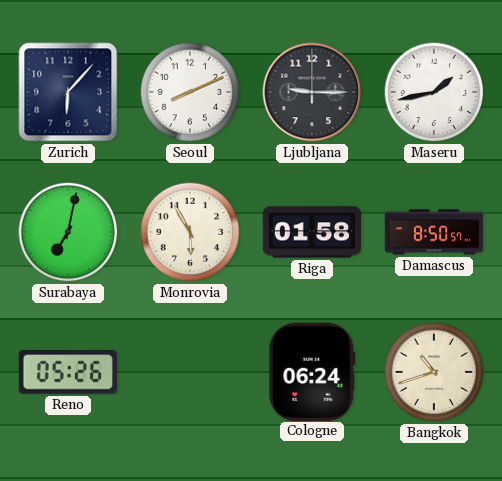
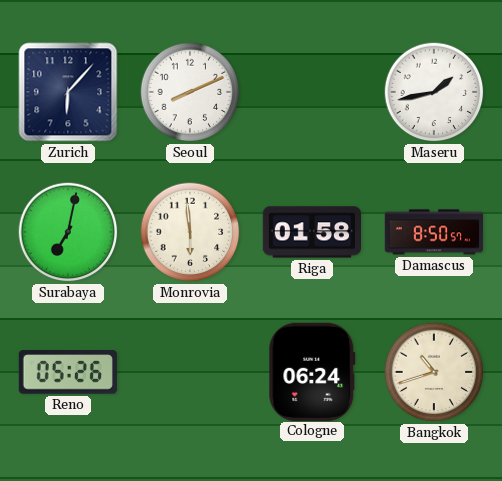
Ljubljana: 9:15 -> none (312, 92)
Monrovia: 5:55 -> 5:59 (190, 232)
